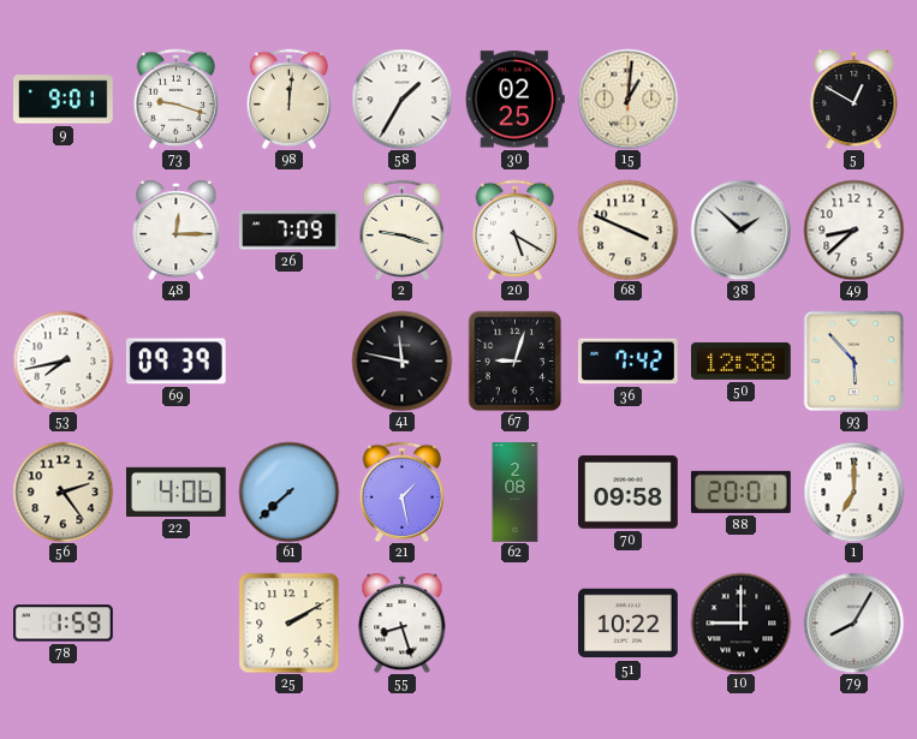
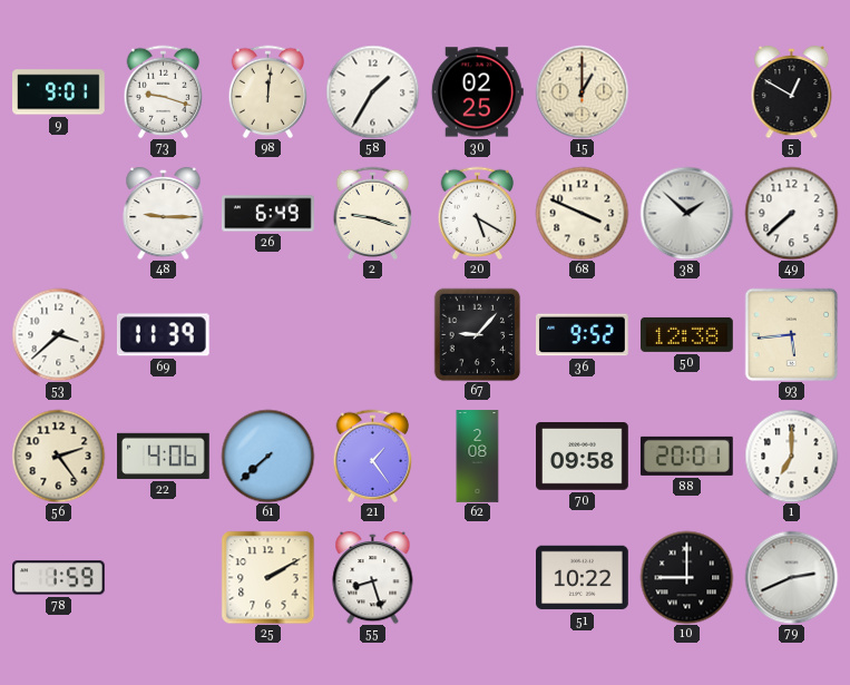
15: 1:01 -> 1:00 (582, 91)
48: 12:15 -> 9:15 (164, 213)
26: 7:09 -> 6:49 (268, 214)
49: 8:38 -> 7:38 (791, 213)
53: 7:43 -> 3:38 (58, 334)
69: 09:39 -> 11:39 (163, 335)
41: 11:47 -> none (401, 360)
67: 9:03 -> 9:07 (478, 334)
36: 7:42 -> 9:52 (583, 335)
93: 5:53 -> 5:44 (791, 334)
21: 1:28 -> 1:24 (373, 456)
79: 8:05 -> 2:41 (791, 577)
